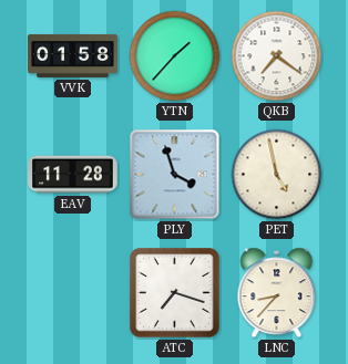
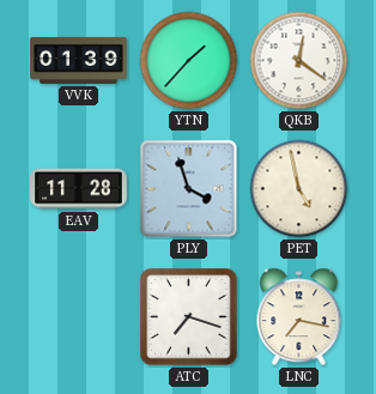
VVK: 01:58 -> 01:39 (79, 60)
QKB: 7:21 -> 12:21 (299, 61)
LNC: 8:37 -> 7:17 (299, 317)
